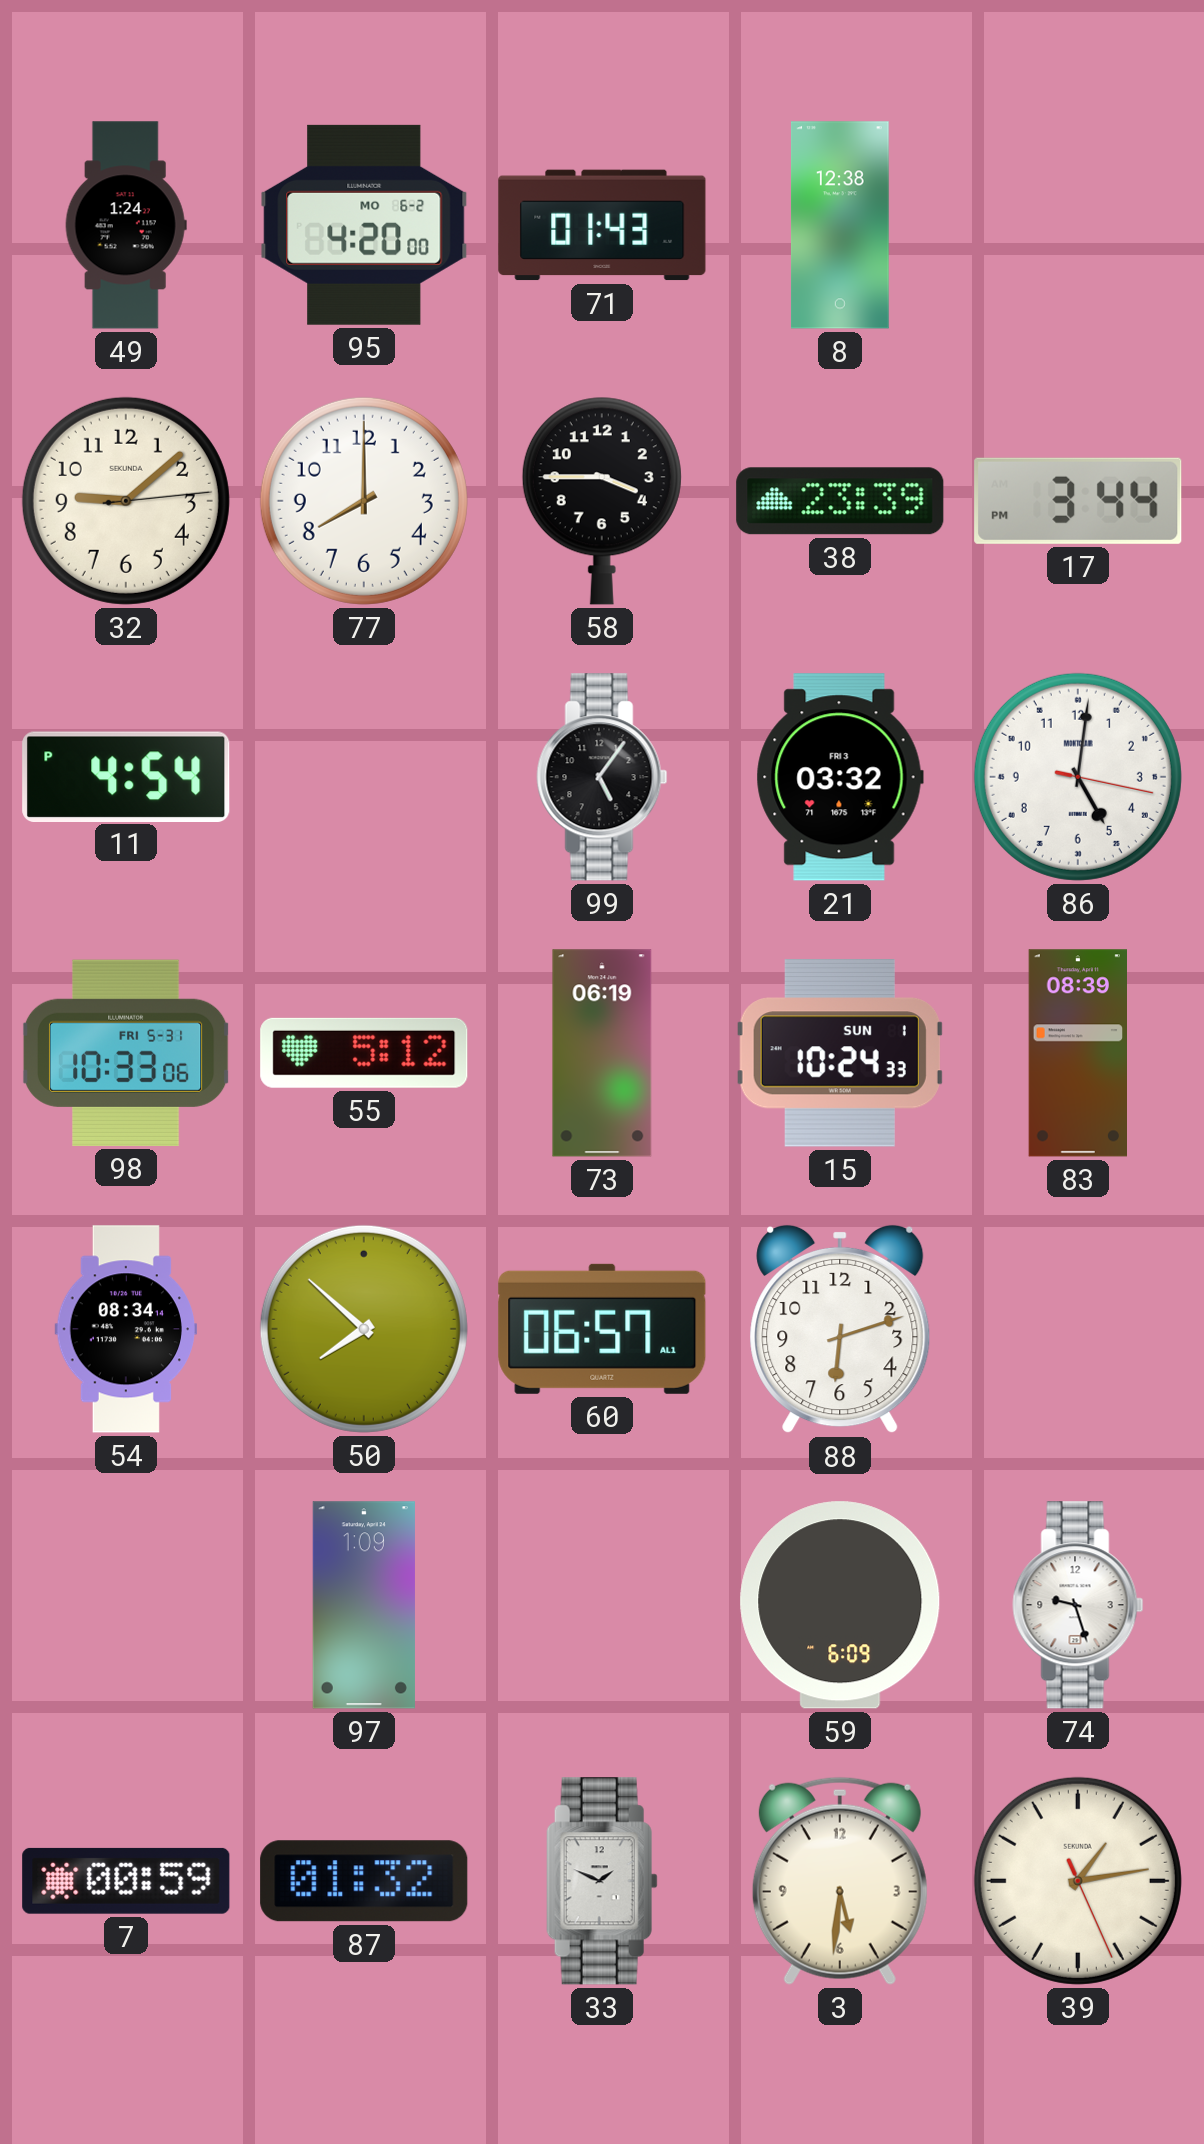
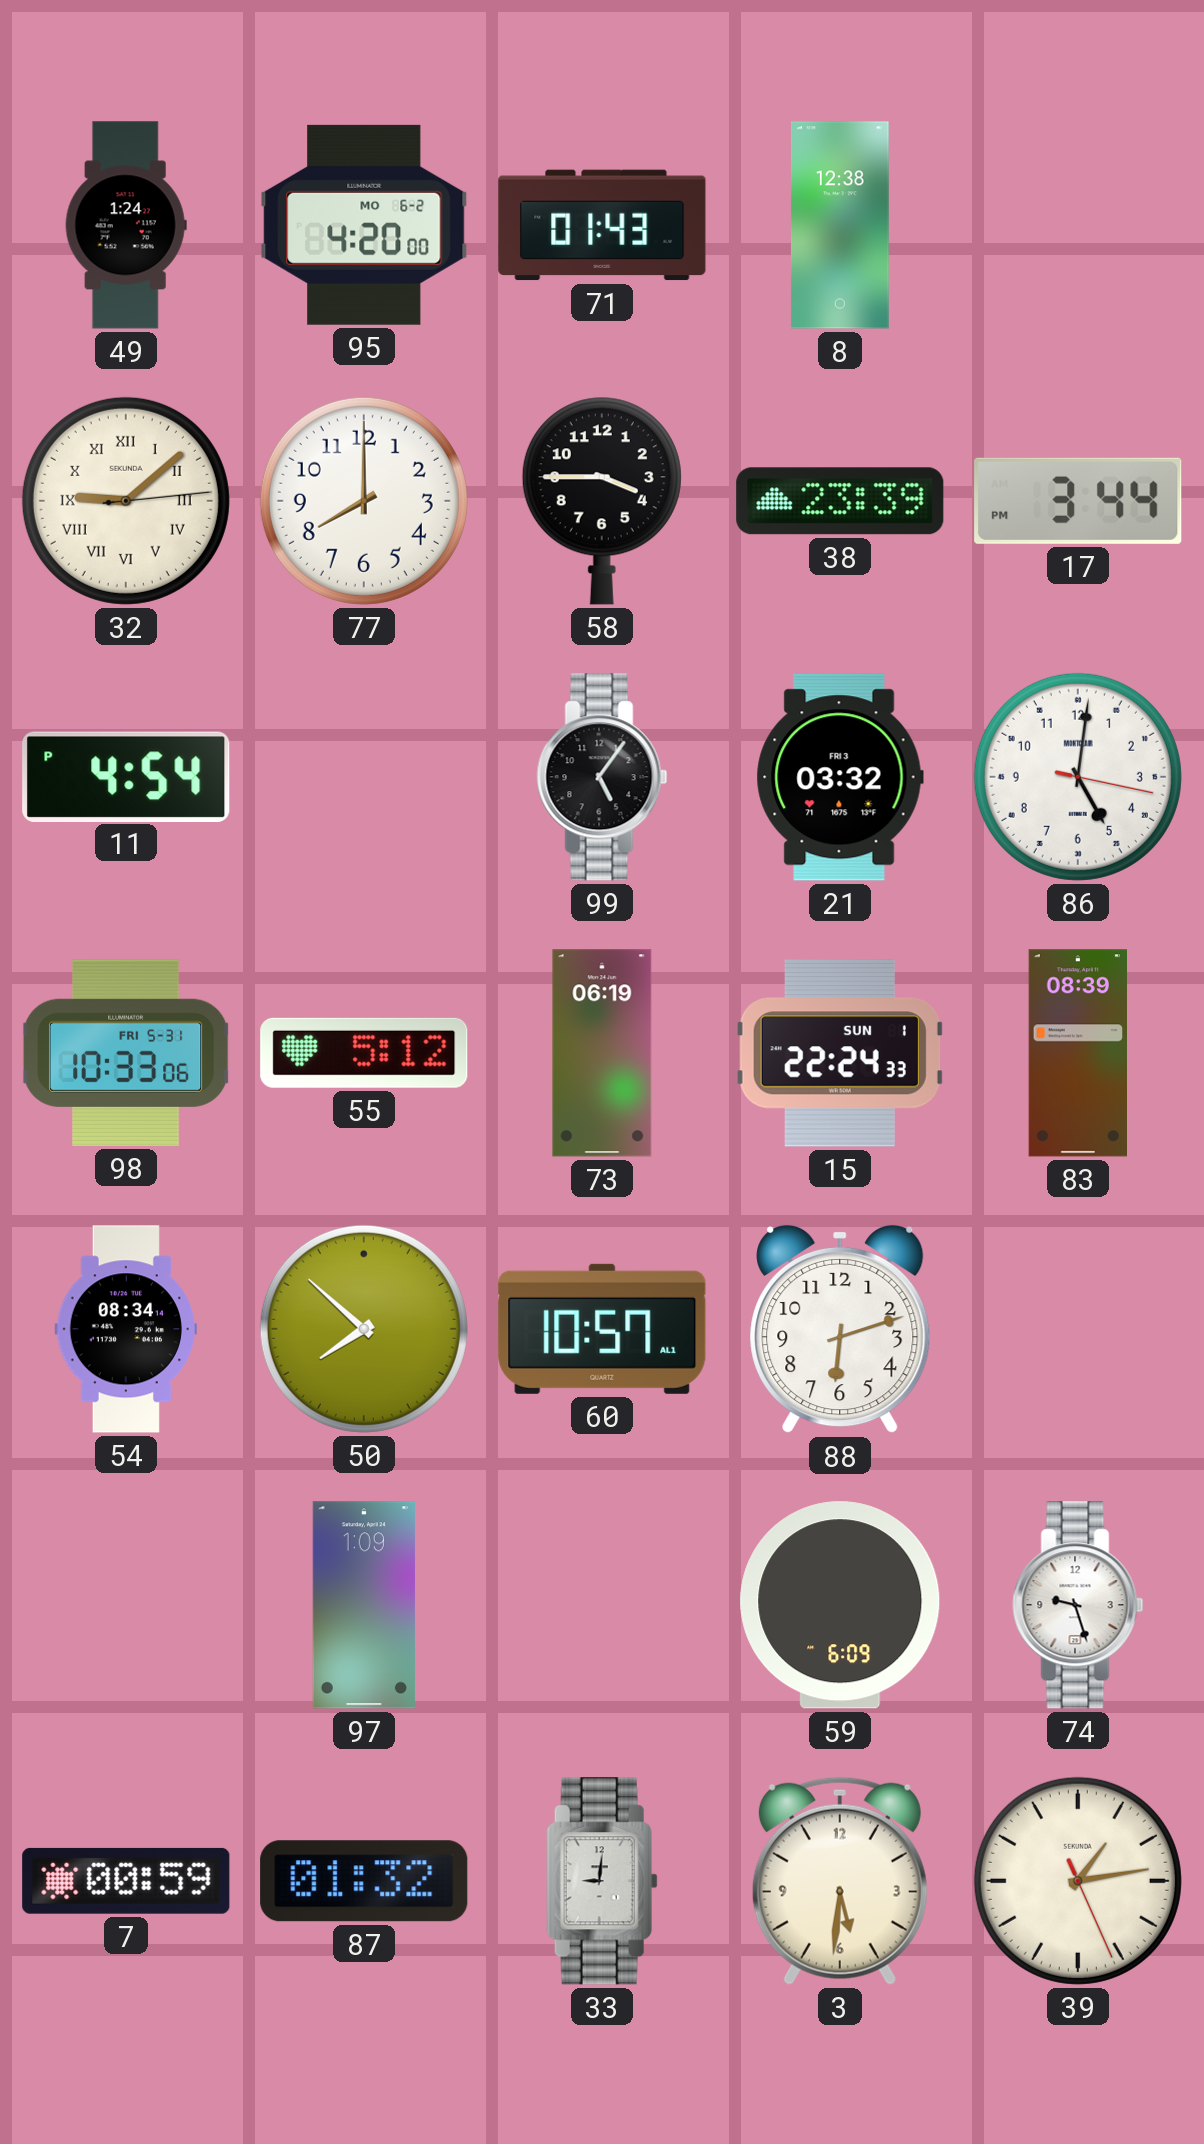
32 numerals: Arabic -> Roman (126, 501)
15: 10:24 -> 22:24 (840, 1054)
60: 06:57 -> 10:57 (602, 1329)
33: 1:49 -> 9:01 (602, 1881)
